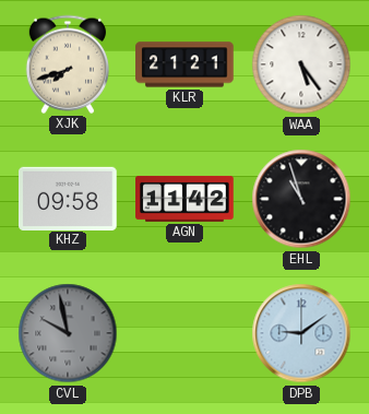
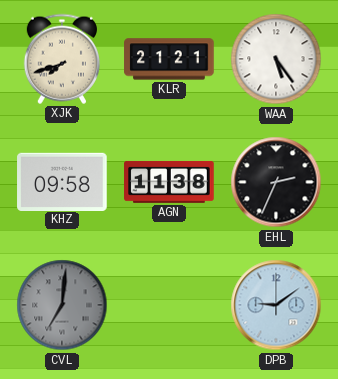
AGN: 11:42 -> 11:38 (169, 182)
EHL: 10:57 -> 2:34 (276, 182)
CVL: 9:58 -> 7:01 (62, 305)
